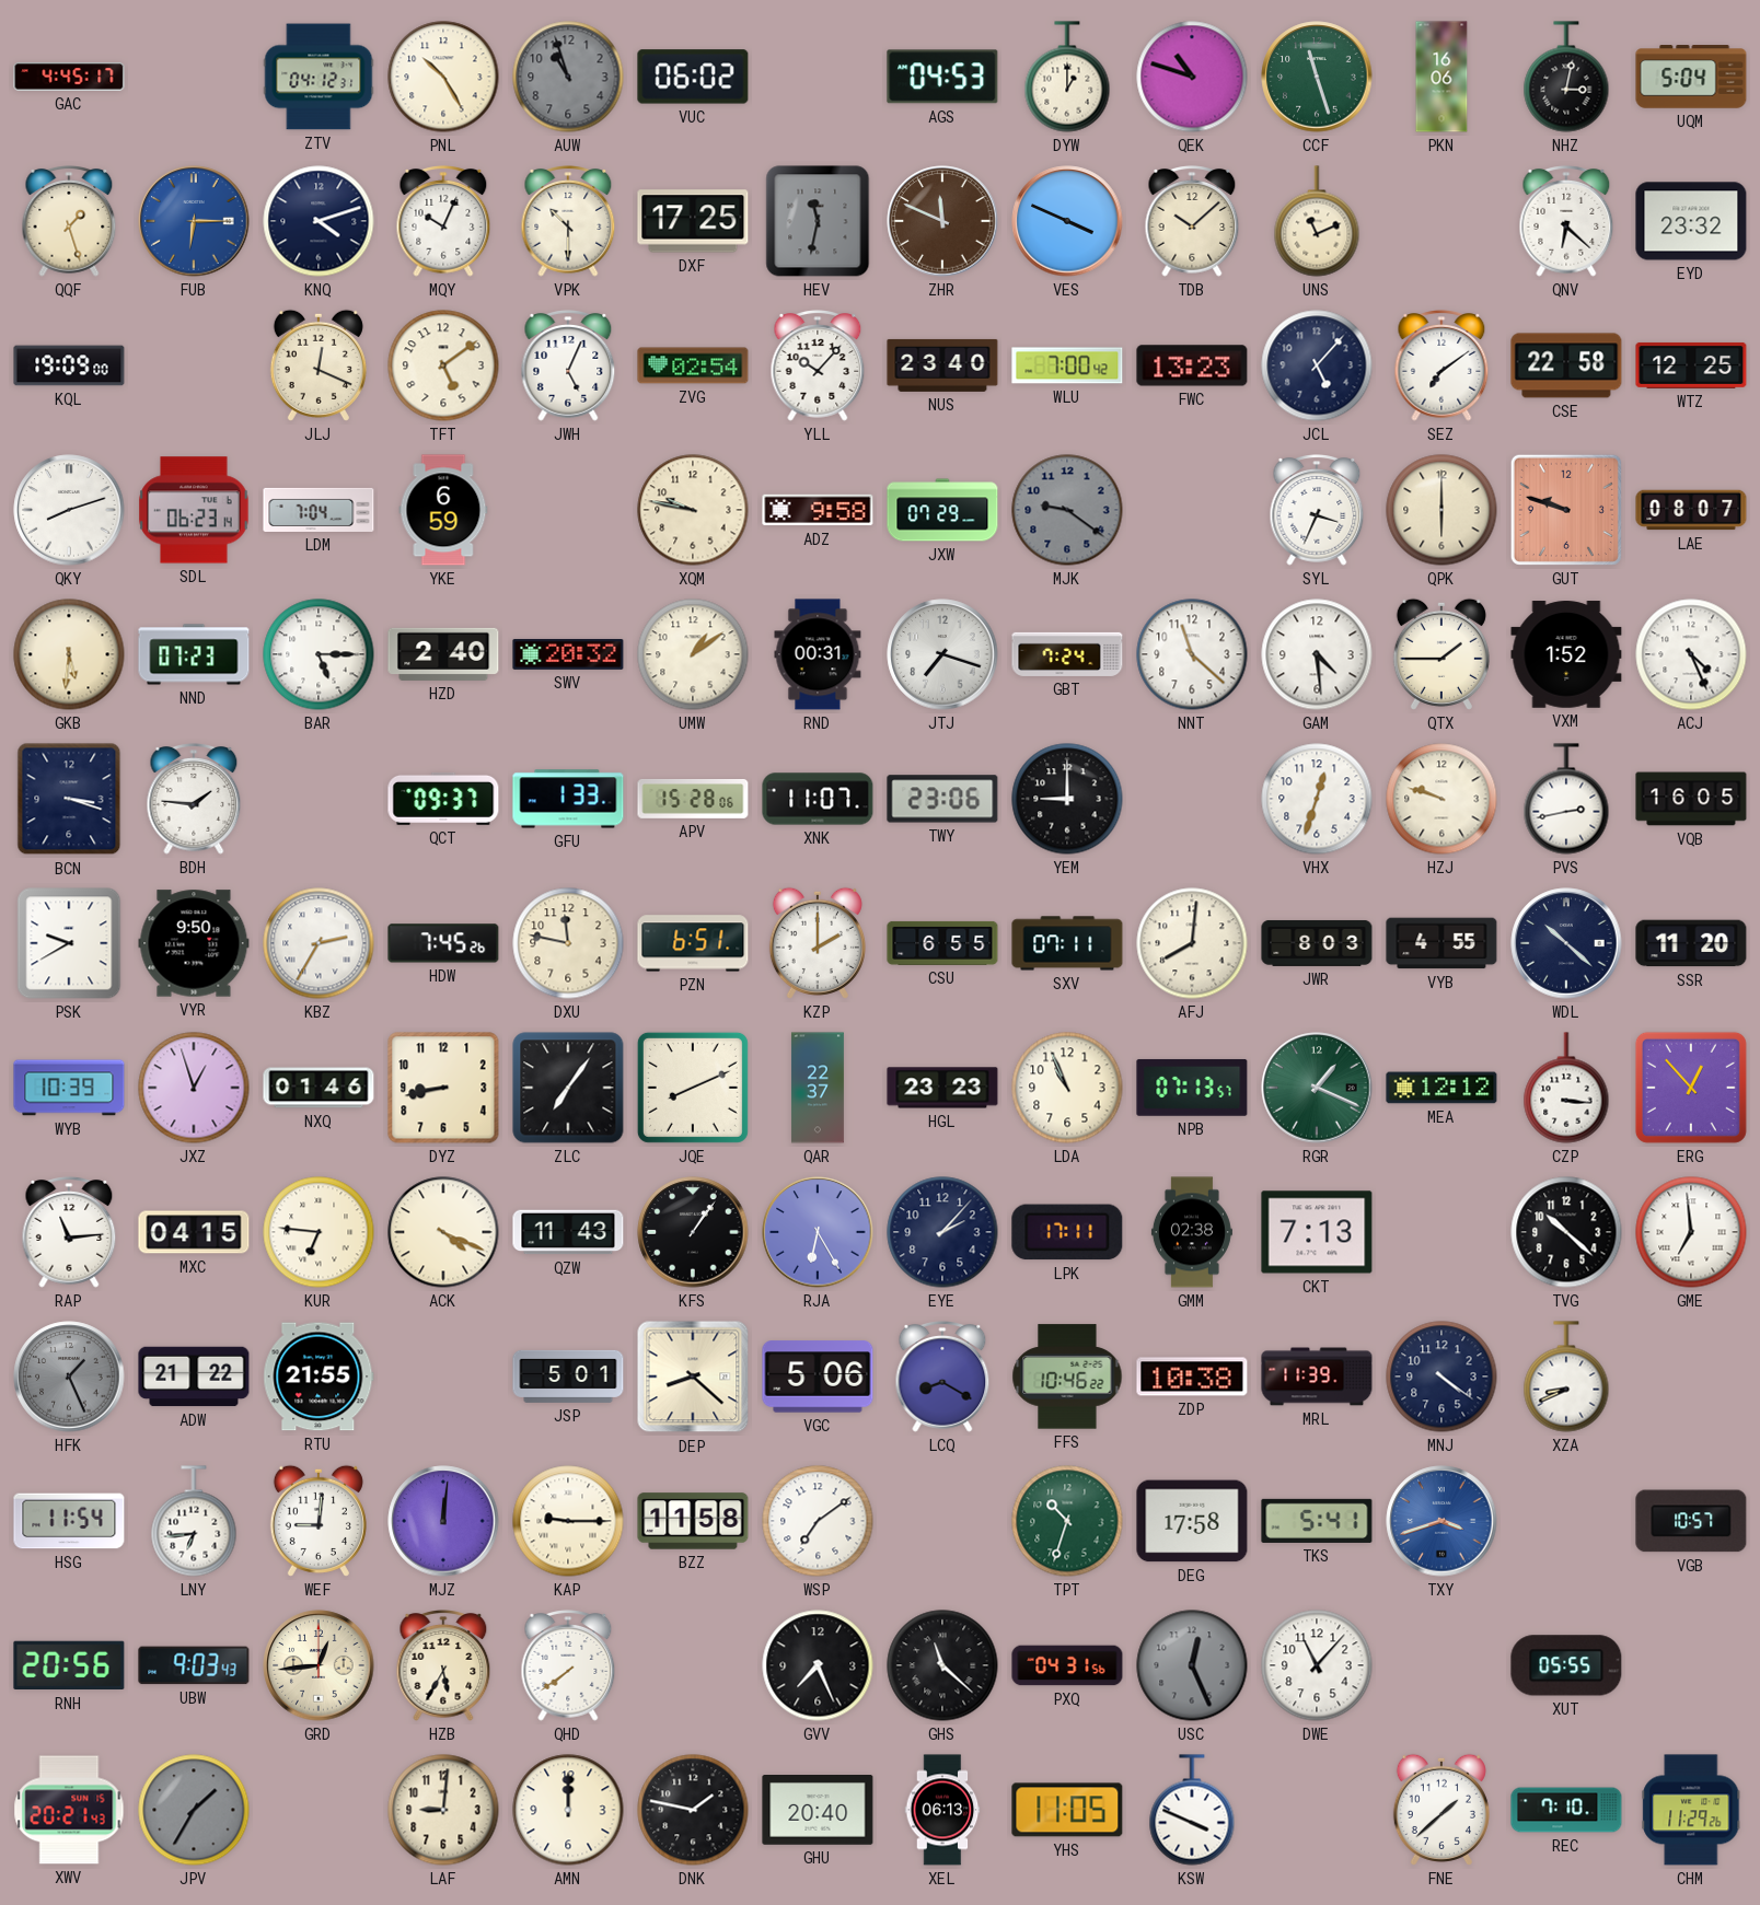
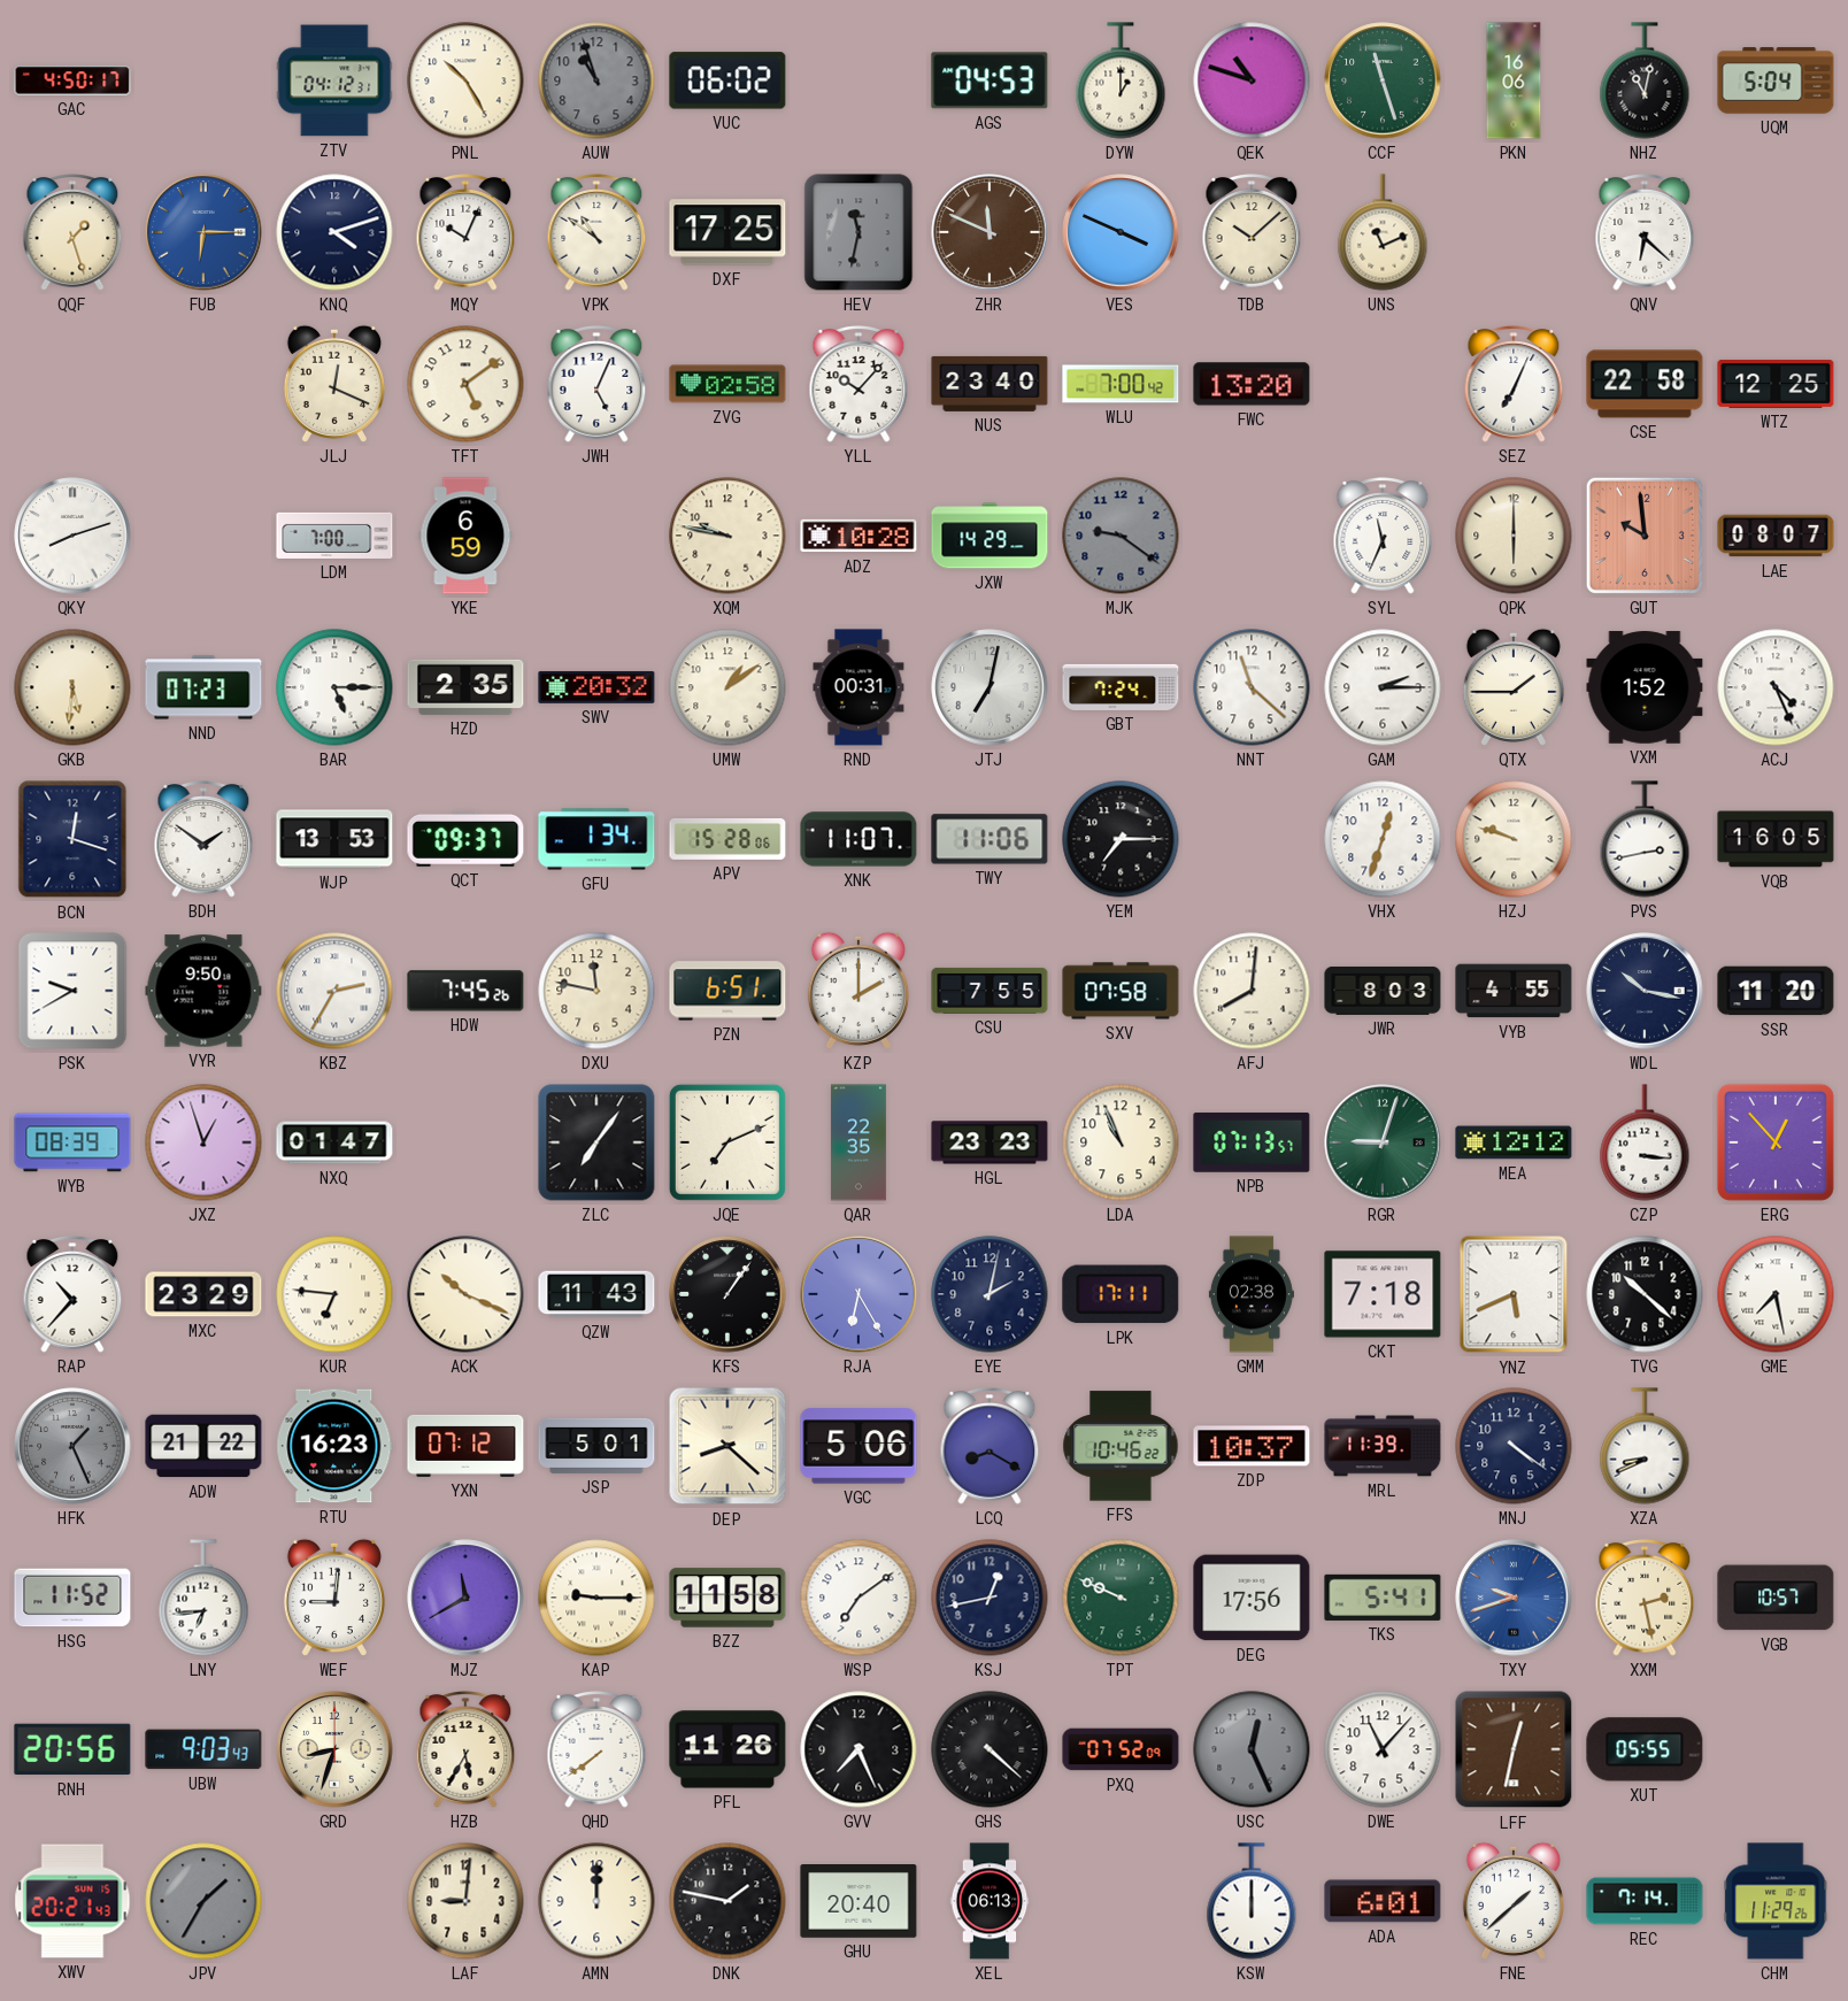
GAC: 4:45 -> 4:50 (72, 80)
NHZ: 3:02 -> 11:02 (1645, 80)
VPK: 10:30 -> 10:51 (596, 232)
EYD: 23:32 -> none (1691, 221)
KQL: 19:09 -> none (69, 365)
ZVG: 02:54 -> 02:58 (727, 384)
FWC: 13:23 -> 13:20 (1252, 384)
JCL: 5:07 -> none (1317, 365)
SEZ: 7:09 -> 7:04 (1514, 384)
SDL: 06:23 -> none (194, 510)
LDM: 7:04 -> 7:00 (334, 536)
ADZ: 9:58 -> 10:28 (858, 536)
JXW: 07:29 -> 14:29 (990, 536)
SYL: 3:34 -> 11:34 (1383, 536)
GUT: 9:48 -> 9:59 (1645, 536)
HZD: 2:40 -> 2:35 (465, 687)
JTJ: 7:18 -> 7:02 (990, 687)
GAM: 4:29 -> 2:15 (1383, 687)
BCN: 3:18 -> 12:18 (72, 839)
BDH: 1:46 -> 1:51 (203, 839)
WJP: none -> 13:53 (334, 839)
GFU: 1:33 -> 1:34 (596, 839)
TWY: 23:06 -> 11:06 (990, 839)
YEM: 9:00 -> 7:15 (1121, 839)
CSU: 6:55 -> 7:55 (990, 991)
SXV: 07:11 -> 07:58 (1121, 991)
WDL: 10:22 -> 10:17 (1645, 991)
WYB: 10:39 -> 08:39 (72, 1142)
NXQ: 01:46 -> 01:47 (334, 1142)
DYZ: 8:43 -> none (443, 1088)
JQE: 8:11 -> 7:11 (727, 1142)
QAR: 22:37 -> 22:35 (858, 1142)
RGR: 1:19 -> 9:03 (1383, 1142)
RAP: 11:14 -> 10:37 (72, 1294)
MXC: 04:15 -> 23:29 (203, 1294)
ACK: 4:19 -> 10:19 (465, 1294)
EYE: 2:07 -> 2:02 (990, 1294)
CKT: 7:13 -> 7:18 (1383, 1294)
YNZ: none -> 5:41 (1514, 1294)
GME: 6:59 -> 7:28 (1776, 1294)
RTU: 21:55 -> 16:23 (334, 1446)
YXN: none -> 07:12 (465, 1446)
ZDP: 10:38 -> 10:37 (1252, 1446)
HSG: 11:54 -> 11:52 (72, 1598)
MJZ: 12:01 -> 11:40 (465, 1598)
KSJ: none -> 12:43 (990, 1598)
TPT: 10:33 -> 9:49 (1121, 1598)
DEG: 17:58 -> 17:56 (1252, 1598)
TXY: 3:42 -> 9:42 (1514, 1598)
XXM: none -> 2:28 (1645, 1598)
GRD: 12:44 -> 8:33 (334, 1749)
PFL: none -> 11:26 (727, 1749)
GHS: 11:22 -> 4:22 (990, 1749)
PXQ: 04:31 -> 07:52 (1121, 1749)
LFF: none -> 12:32 (1514, 1749)
YHS: 11:05 -> none (1067, 1810)
KSW: 3:49 -> 12:00 (1252, 1901)
ADA: none -> 6:01 (1383, 1901)
REC: 7:10 -> 7:14 (1645, 1901)
